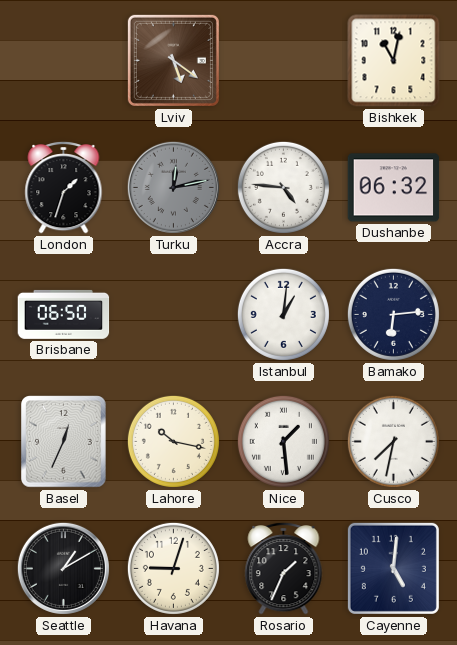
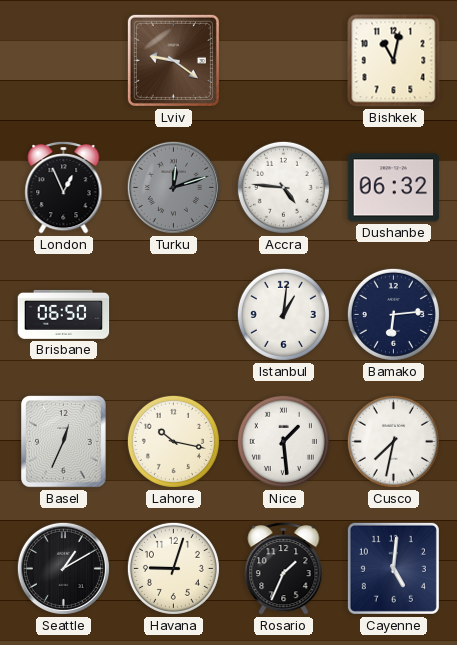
Lviv: 5:21 -> 9:21 (173, 60)
London: 1:33 -> 12:56 (64, 187)
Turku: 12:13 -> 12:12 (173, 187)
